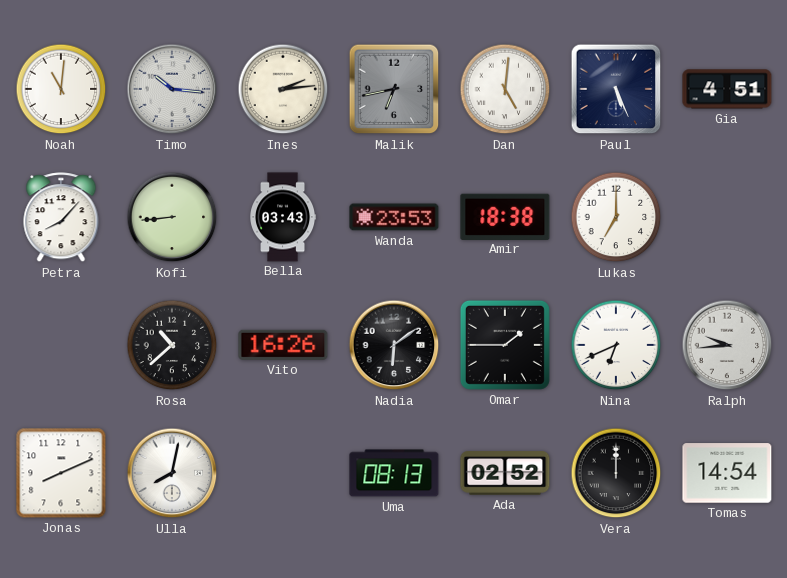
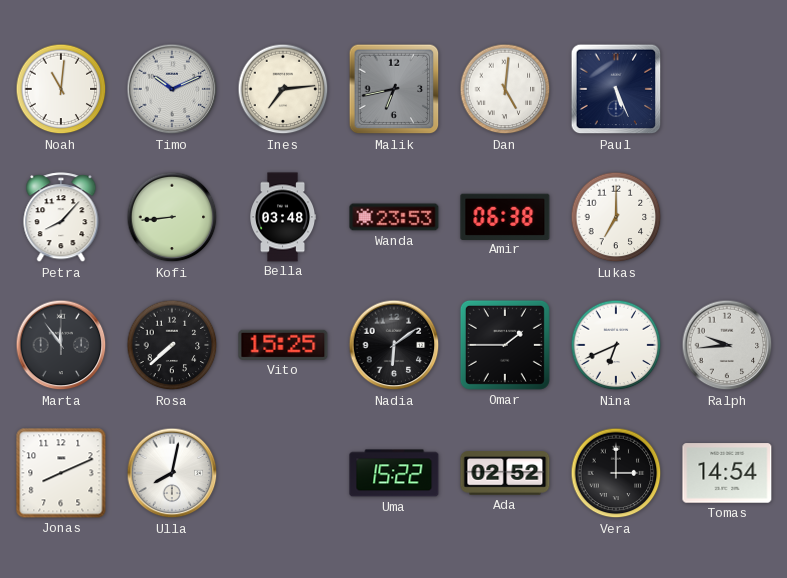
Timo: 10:16 -> 10:11 (172, 89)
Ines: 2:14 -> 7:14 (283, 89)
Gia: 4:51 -> none (727, 89)
Bella: 03:43 -> 03:48 (284, 217)
Amir: 18:38 -> 06:38 (505, 216)
Marta: none -> 11:54 (61, 345)
Rosa: 10:38 -> 7:38 (172, 345)
Vito: 16:26 -> 15:25 (283, 345)
Uma: 08:13 -> 15:22 (394, 473)
Vera: 12:00 -> 3:00 (616, 473)
